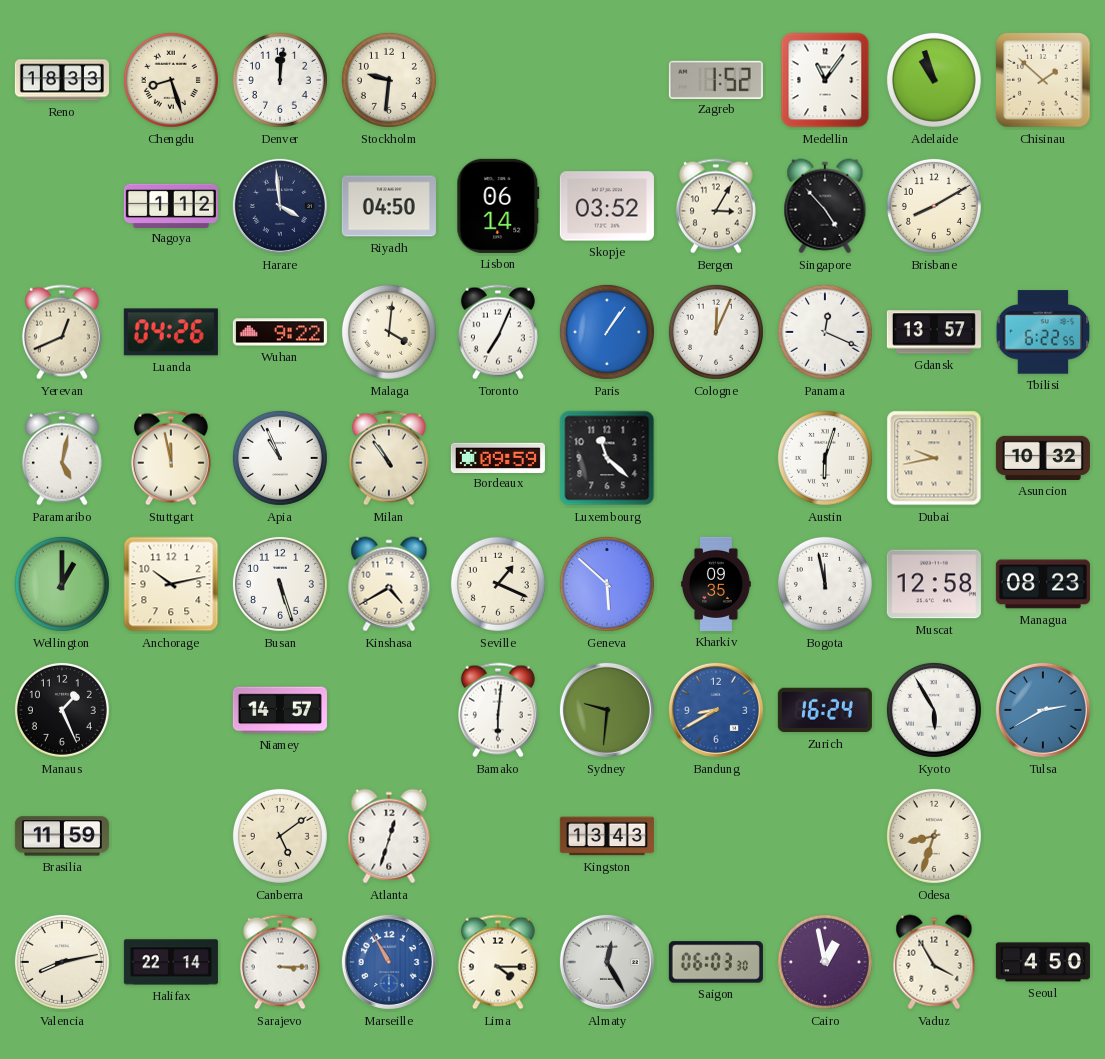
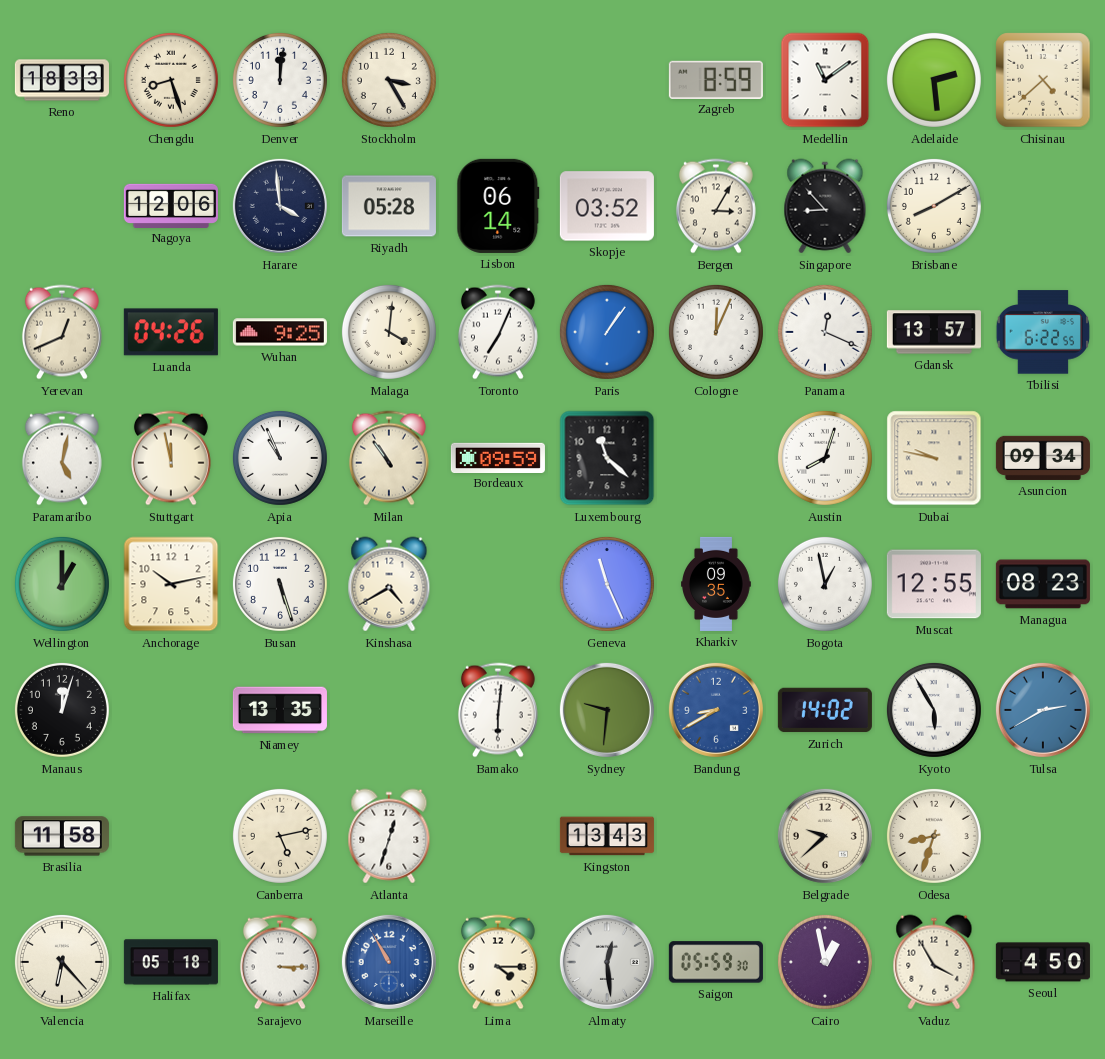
Stockholm: 9:31 -> 3:25 (389, 80)
Zagreb: 1:52 -> 8:59 (716, 79)
Medellin: 11:06 -> 11:09 (825, 80)
Adelaide: 10:57 -> 2:29 (934, 80)
Chisinau: 1:52 -> 4:38 (1043, 80)
Nagoya: 1:12 -> 12:06 (171, 205)
Riyadh: 04:50 -> 05:28 (389, 206)
Singapore: 4:53 -> 8:53 (825, 206)
Wuhan: 9:22 -> 9:25 (280, 332)
Austin: 6:03 -> 8:03 (825, 458)
Dubai: 9:43 -> 9:47 (934, 458)
Asuncion: 10:32 -> 09:34 (1043, 458)
Seville: 1:19 -> none (498, 584)
Geneva: 5:52 -> 11:26 (607, 584)
Bogota: 11:58 -> 12:58 (825, 584)
Muscat: 12:58 -> 12:55 (934, 584)
Manaus: 1:26 -> 12:03 (62, 710)
Niamey: 14:57 -> 13:35 (280, 710)
Zurich: 16:24 -> 14:02 (825, 710)
Brasilia: 11:59 -> 11:58 (62, 836)
Canberra: 5:09 -> 5:13 (280, 836)
Belgrade: none -> 9:38 (825, 836)
Valencia: 8:13 -> 6:23 (62, 962)
Halifax: 22:14 -> 05:18 (171, 962)
Almaty: 12:25 -> 12:29 (607, 962)
Saigon: 06:03 -> 05:59 (716, 962)
